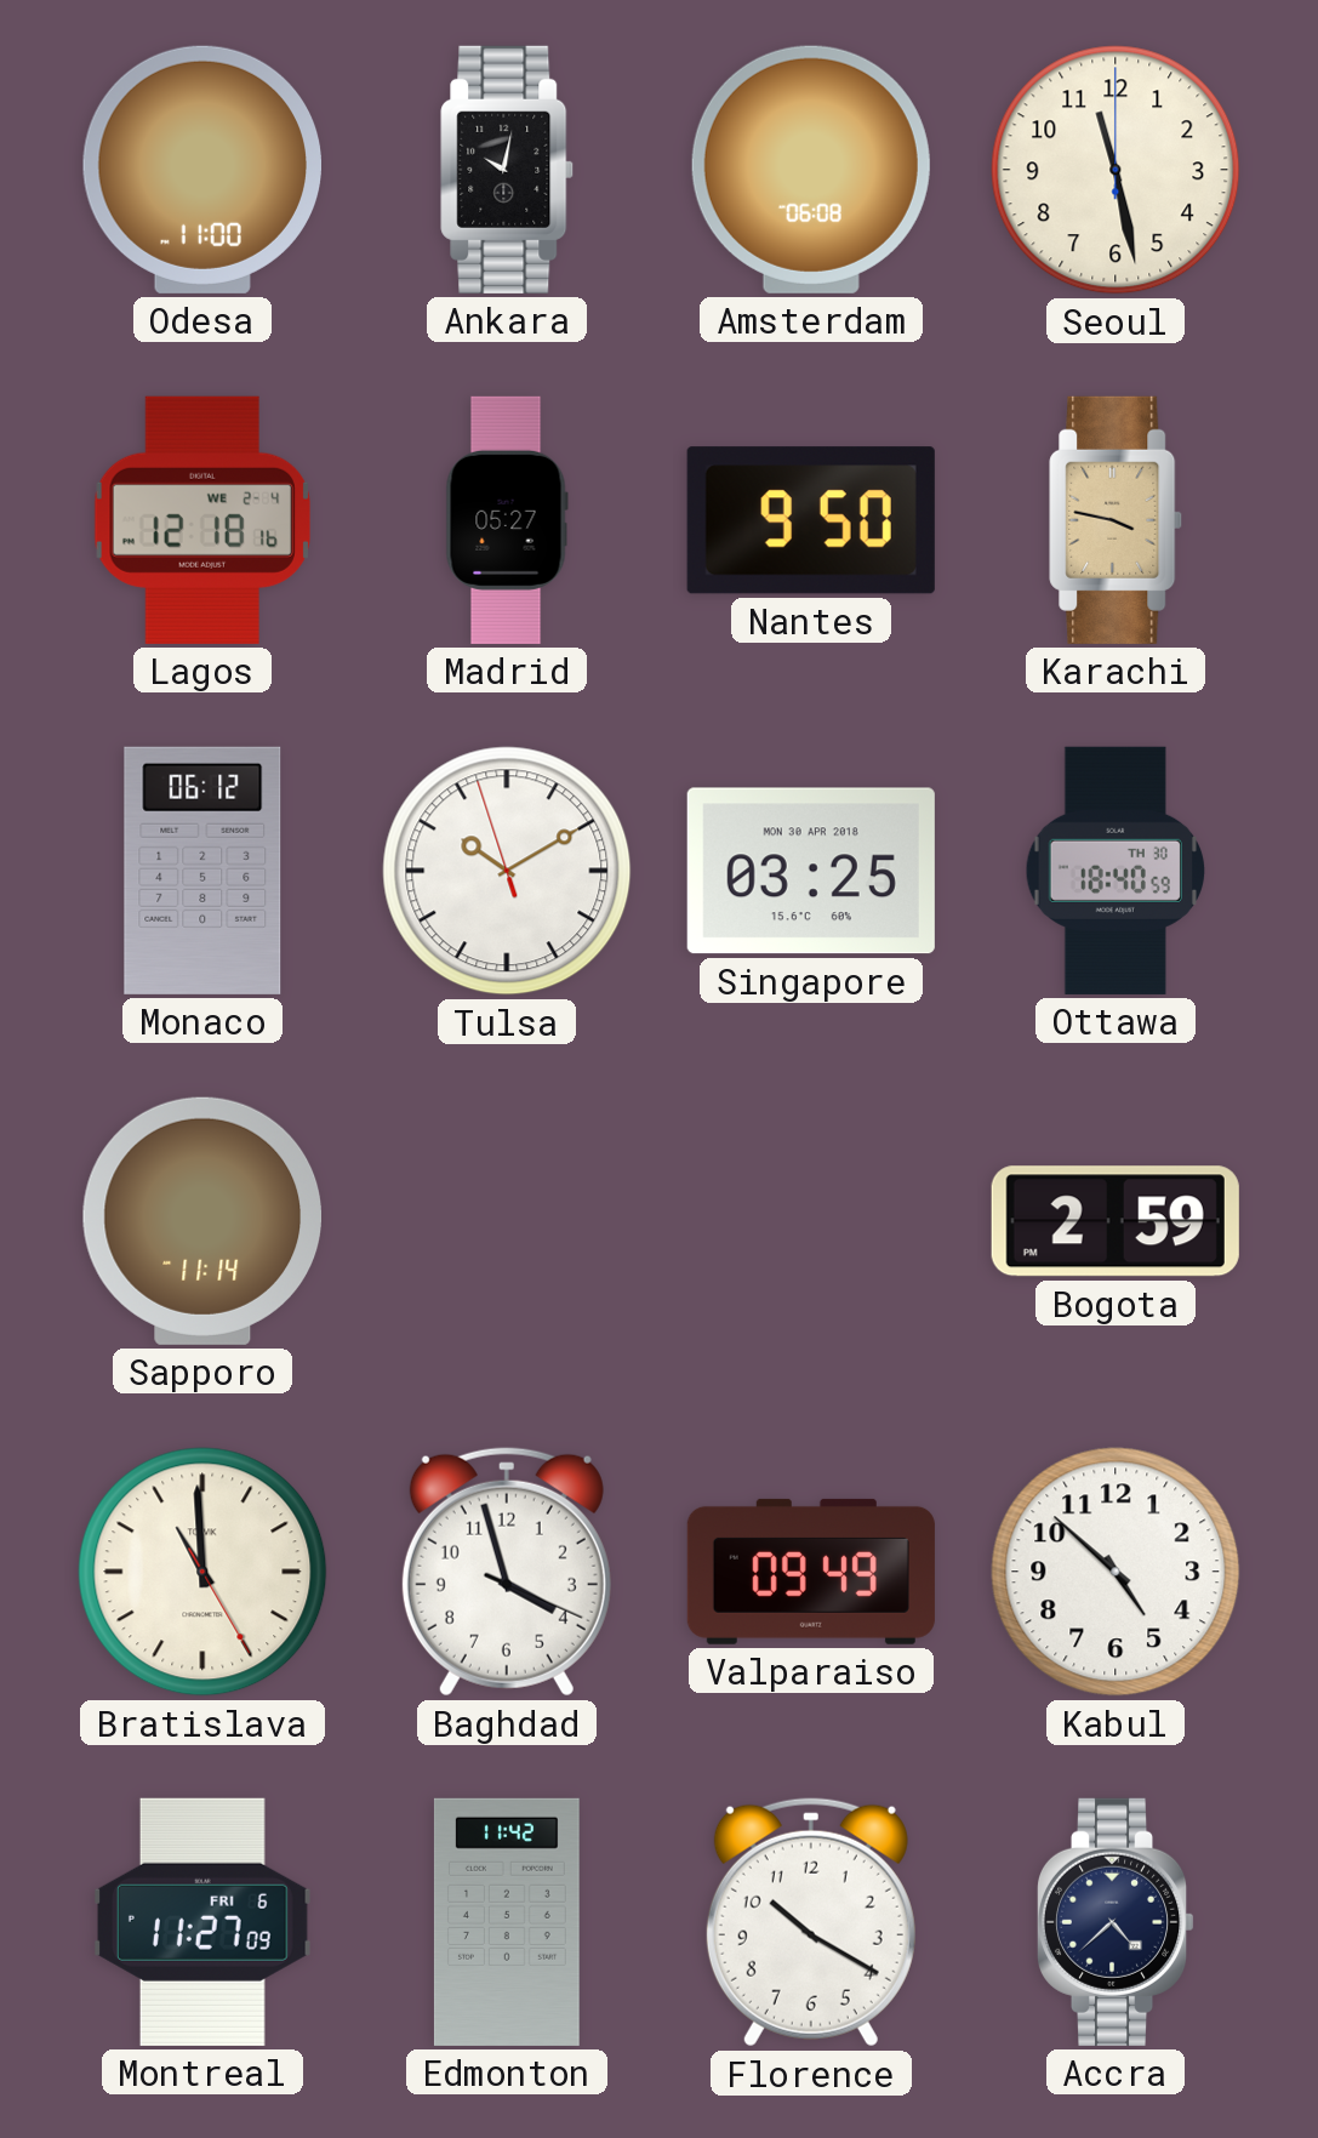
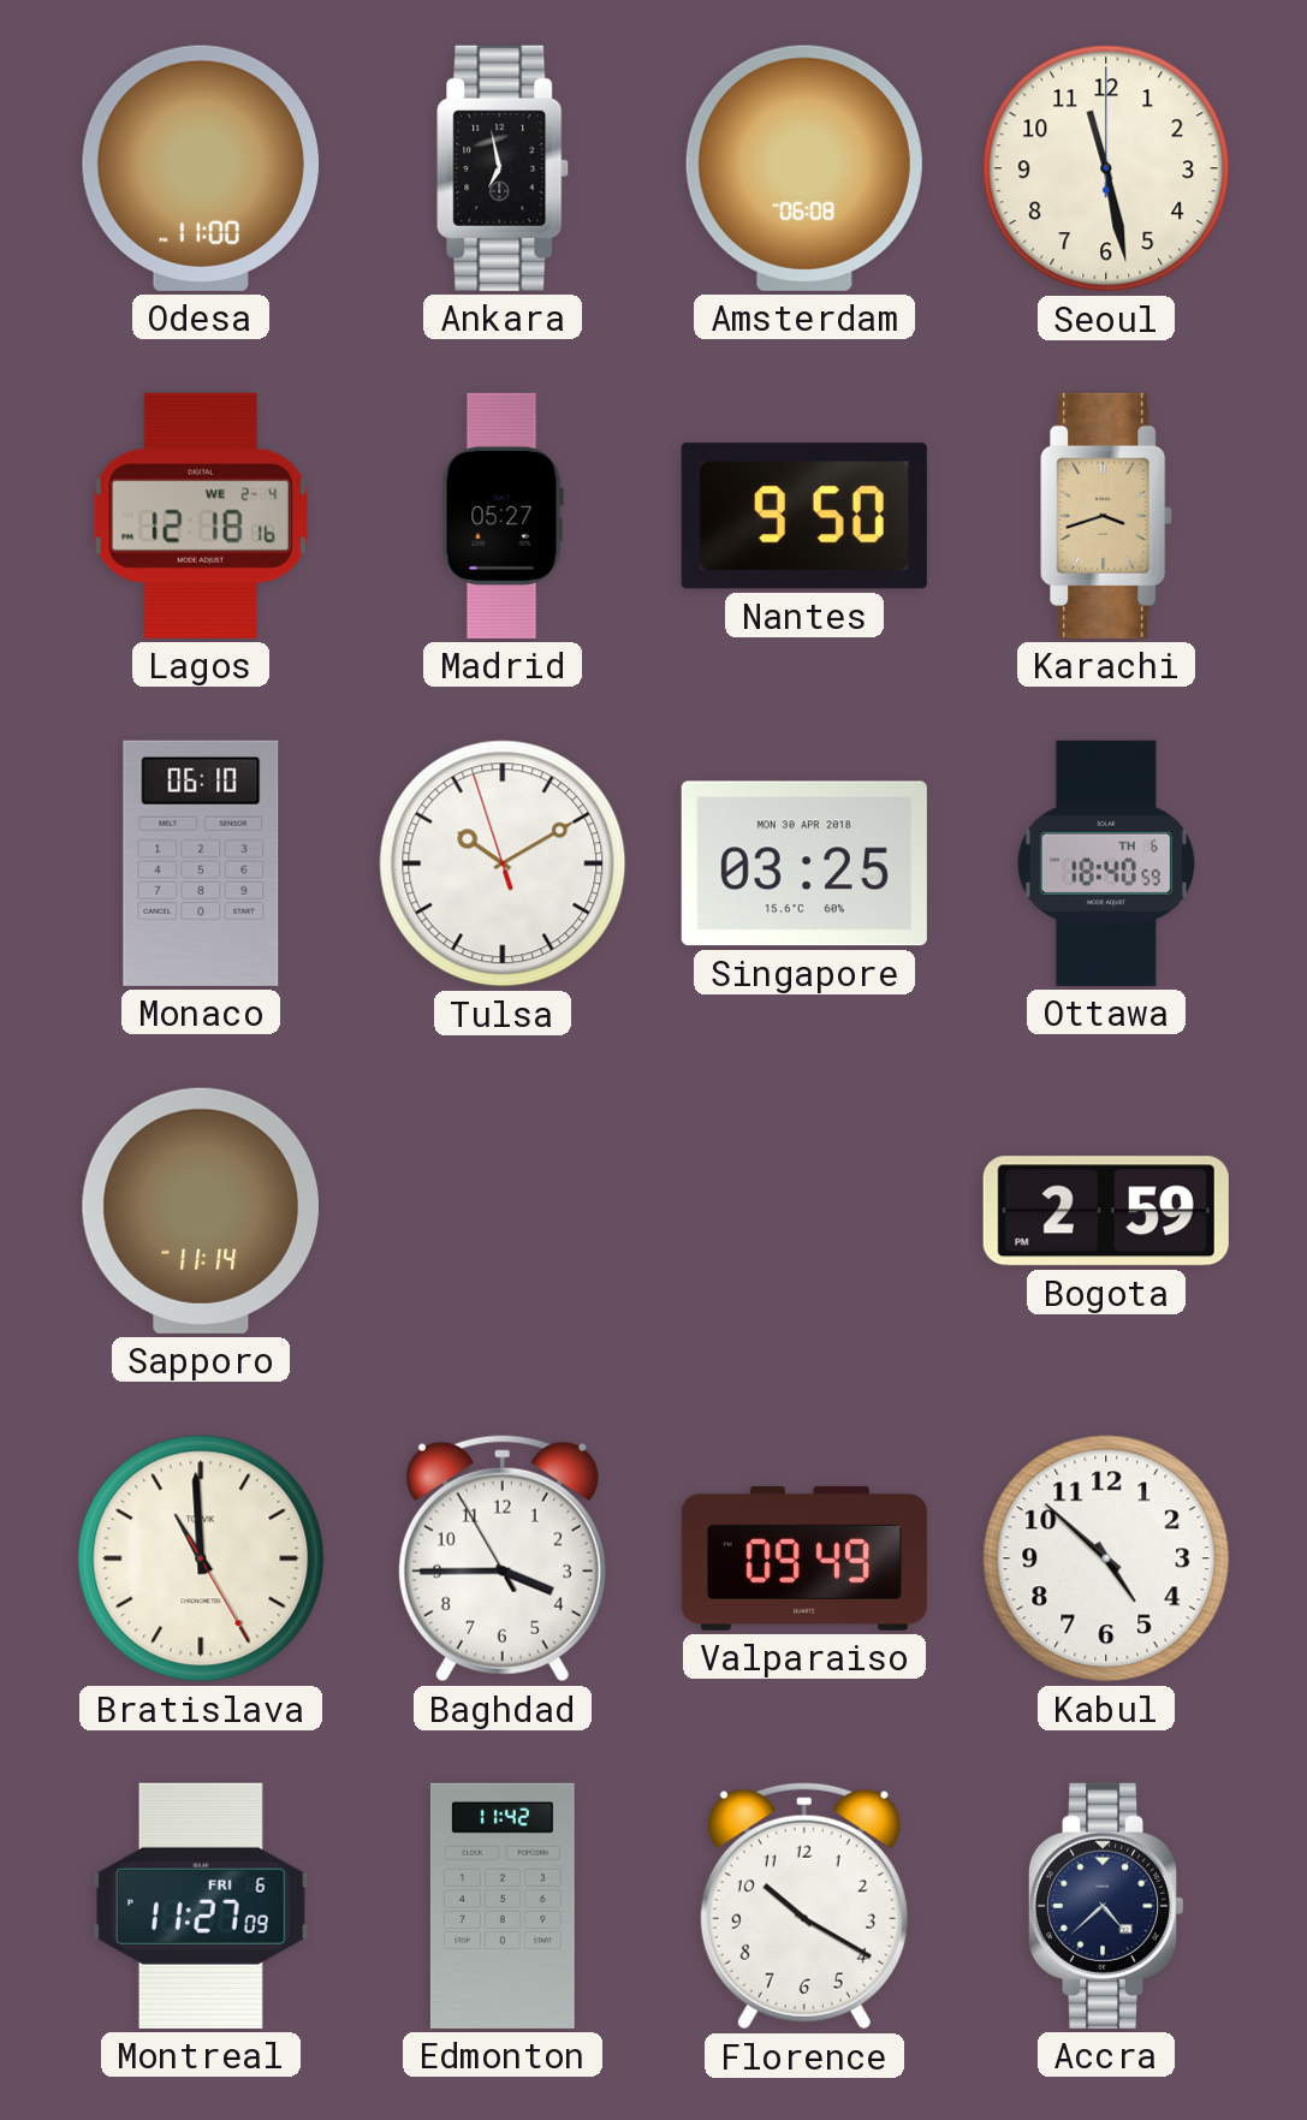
Ankara: 10:02 -> 6:58 (503, 168)
Karachi: 3:47 -> 3:42 (1106, 516)
Monaco: 06:12 -> 06:10 (201, 863)
Ottawa date: TH 30 -> TH 6 (1105, 863)
Baghdad: 3:57 -> 3:44 (503, 1558)
